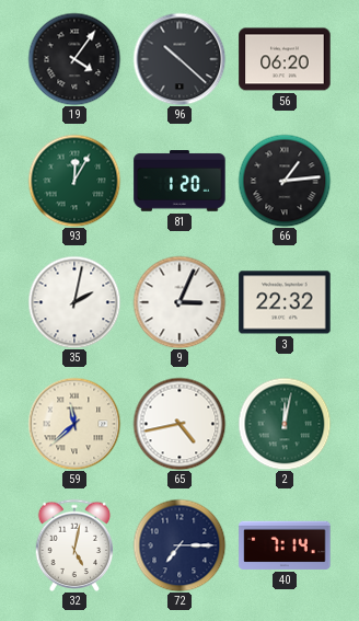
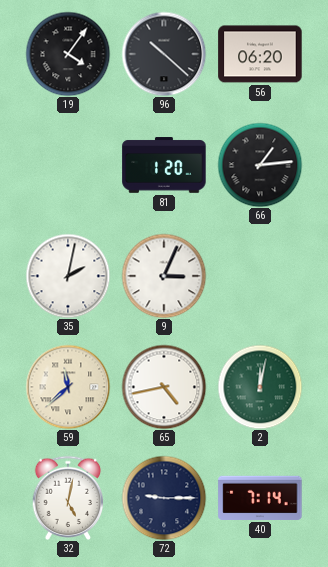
93: 12:05 -> none (74, 181)
3: 22:32 -> none (285, 302)
72: 7:15 -> 9:15 (164, 498)
